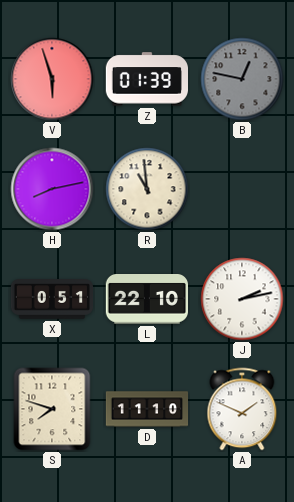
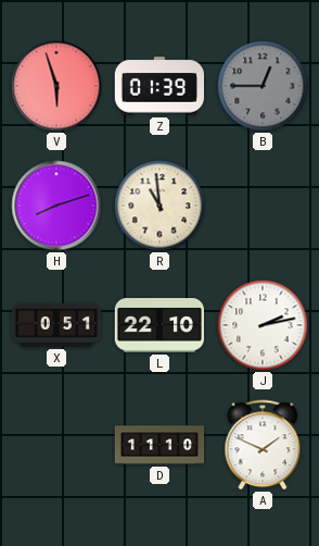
B: 12:47 -> 12:45 (263, 86)
H: 8:13 -> 8:12 (56, 206)
S: 7:48 -> none (52, 409)
